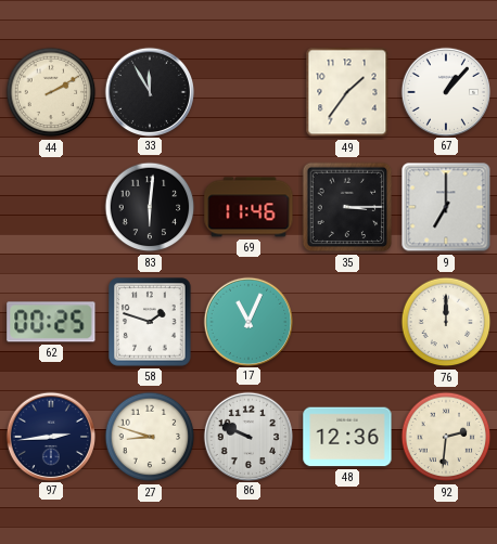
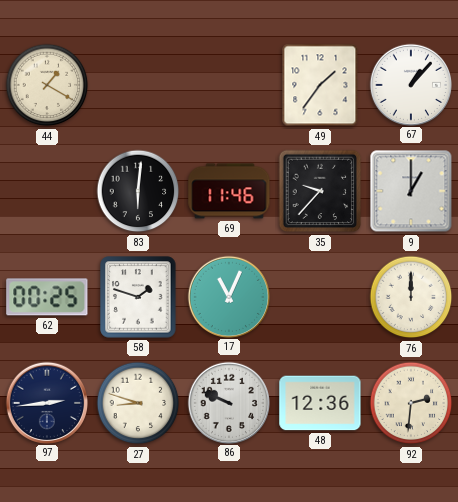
44: 2:10 -> 1:20 (47, 85)
33: 11:55 -> none (149, 91)
35: 3:15 -> 9:37 (320, 191)
9: 7:00 -> 1:00 (411, 191)
